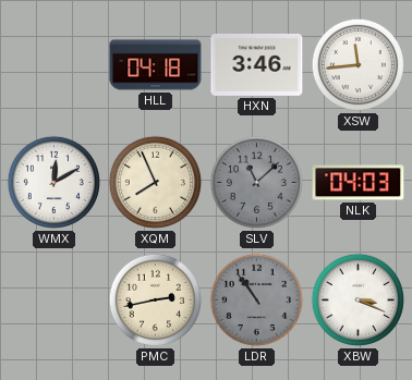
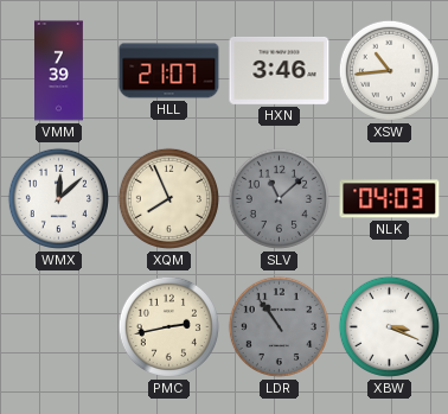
VMM: none -> 7:39 (59, 71)
HLL: 04:18 -> 21:07 (169, 71)
XSW: 11:44 -> 10:44 (389, 70)
WMX: 12:10 -> 12:08 (58, 198)
